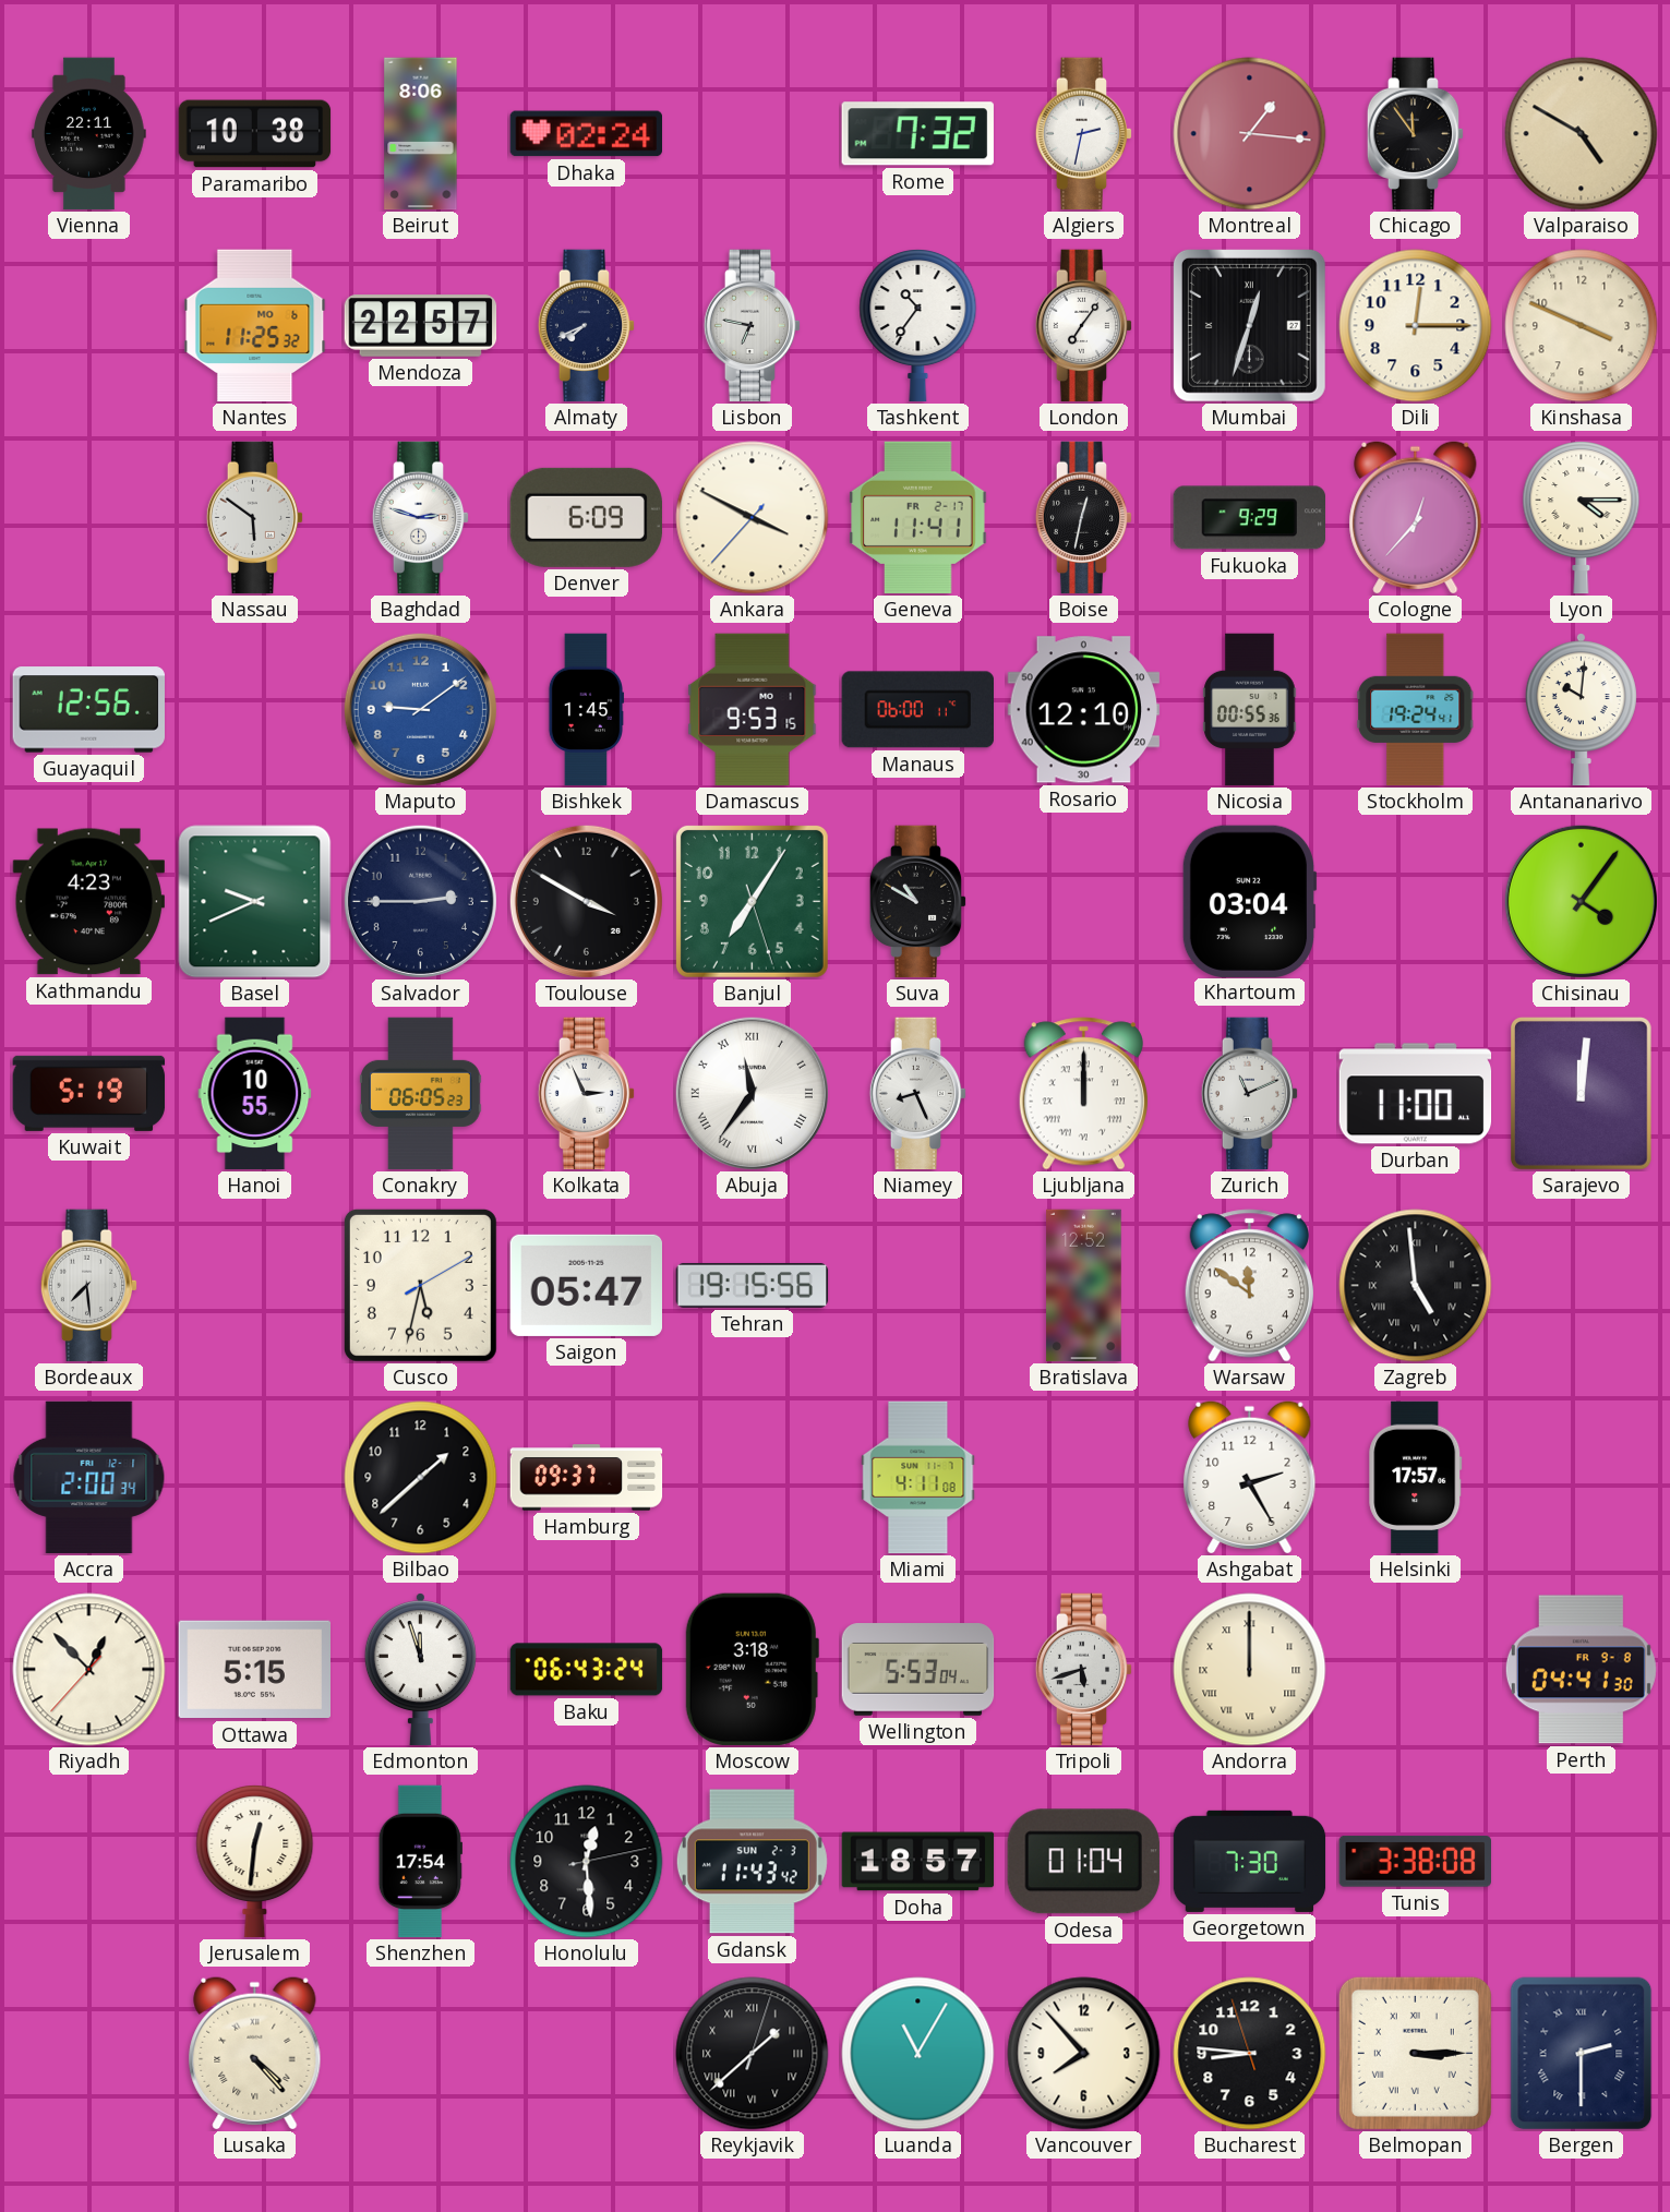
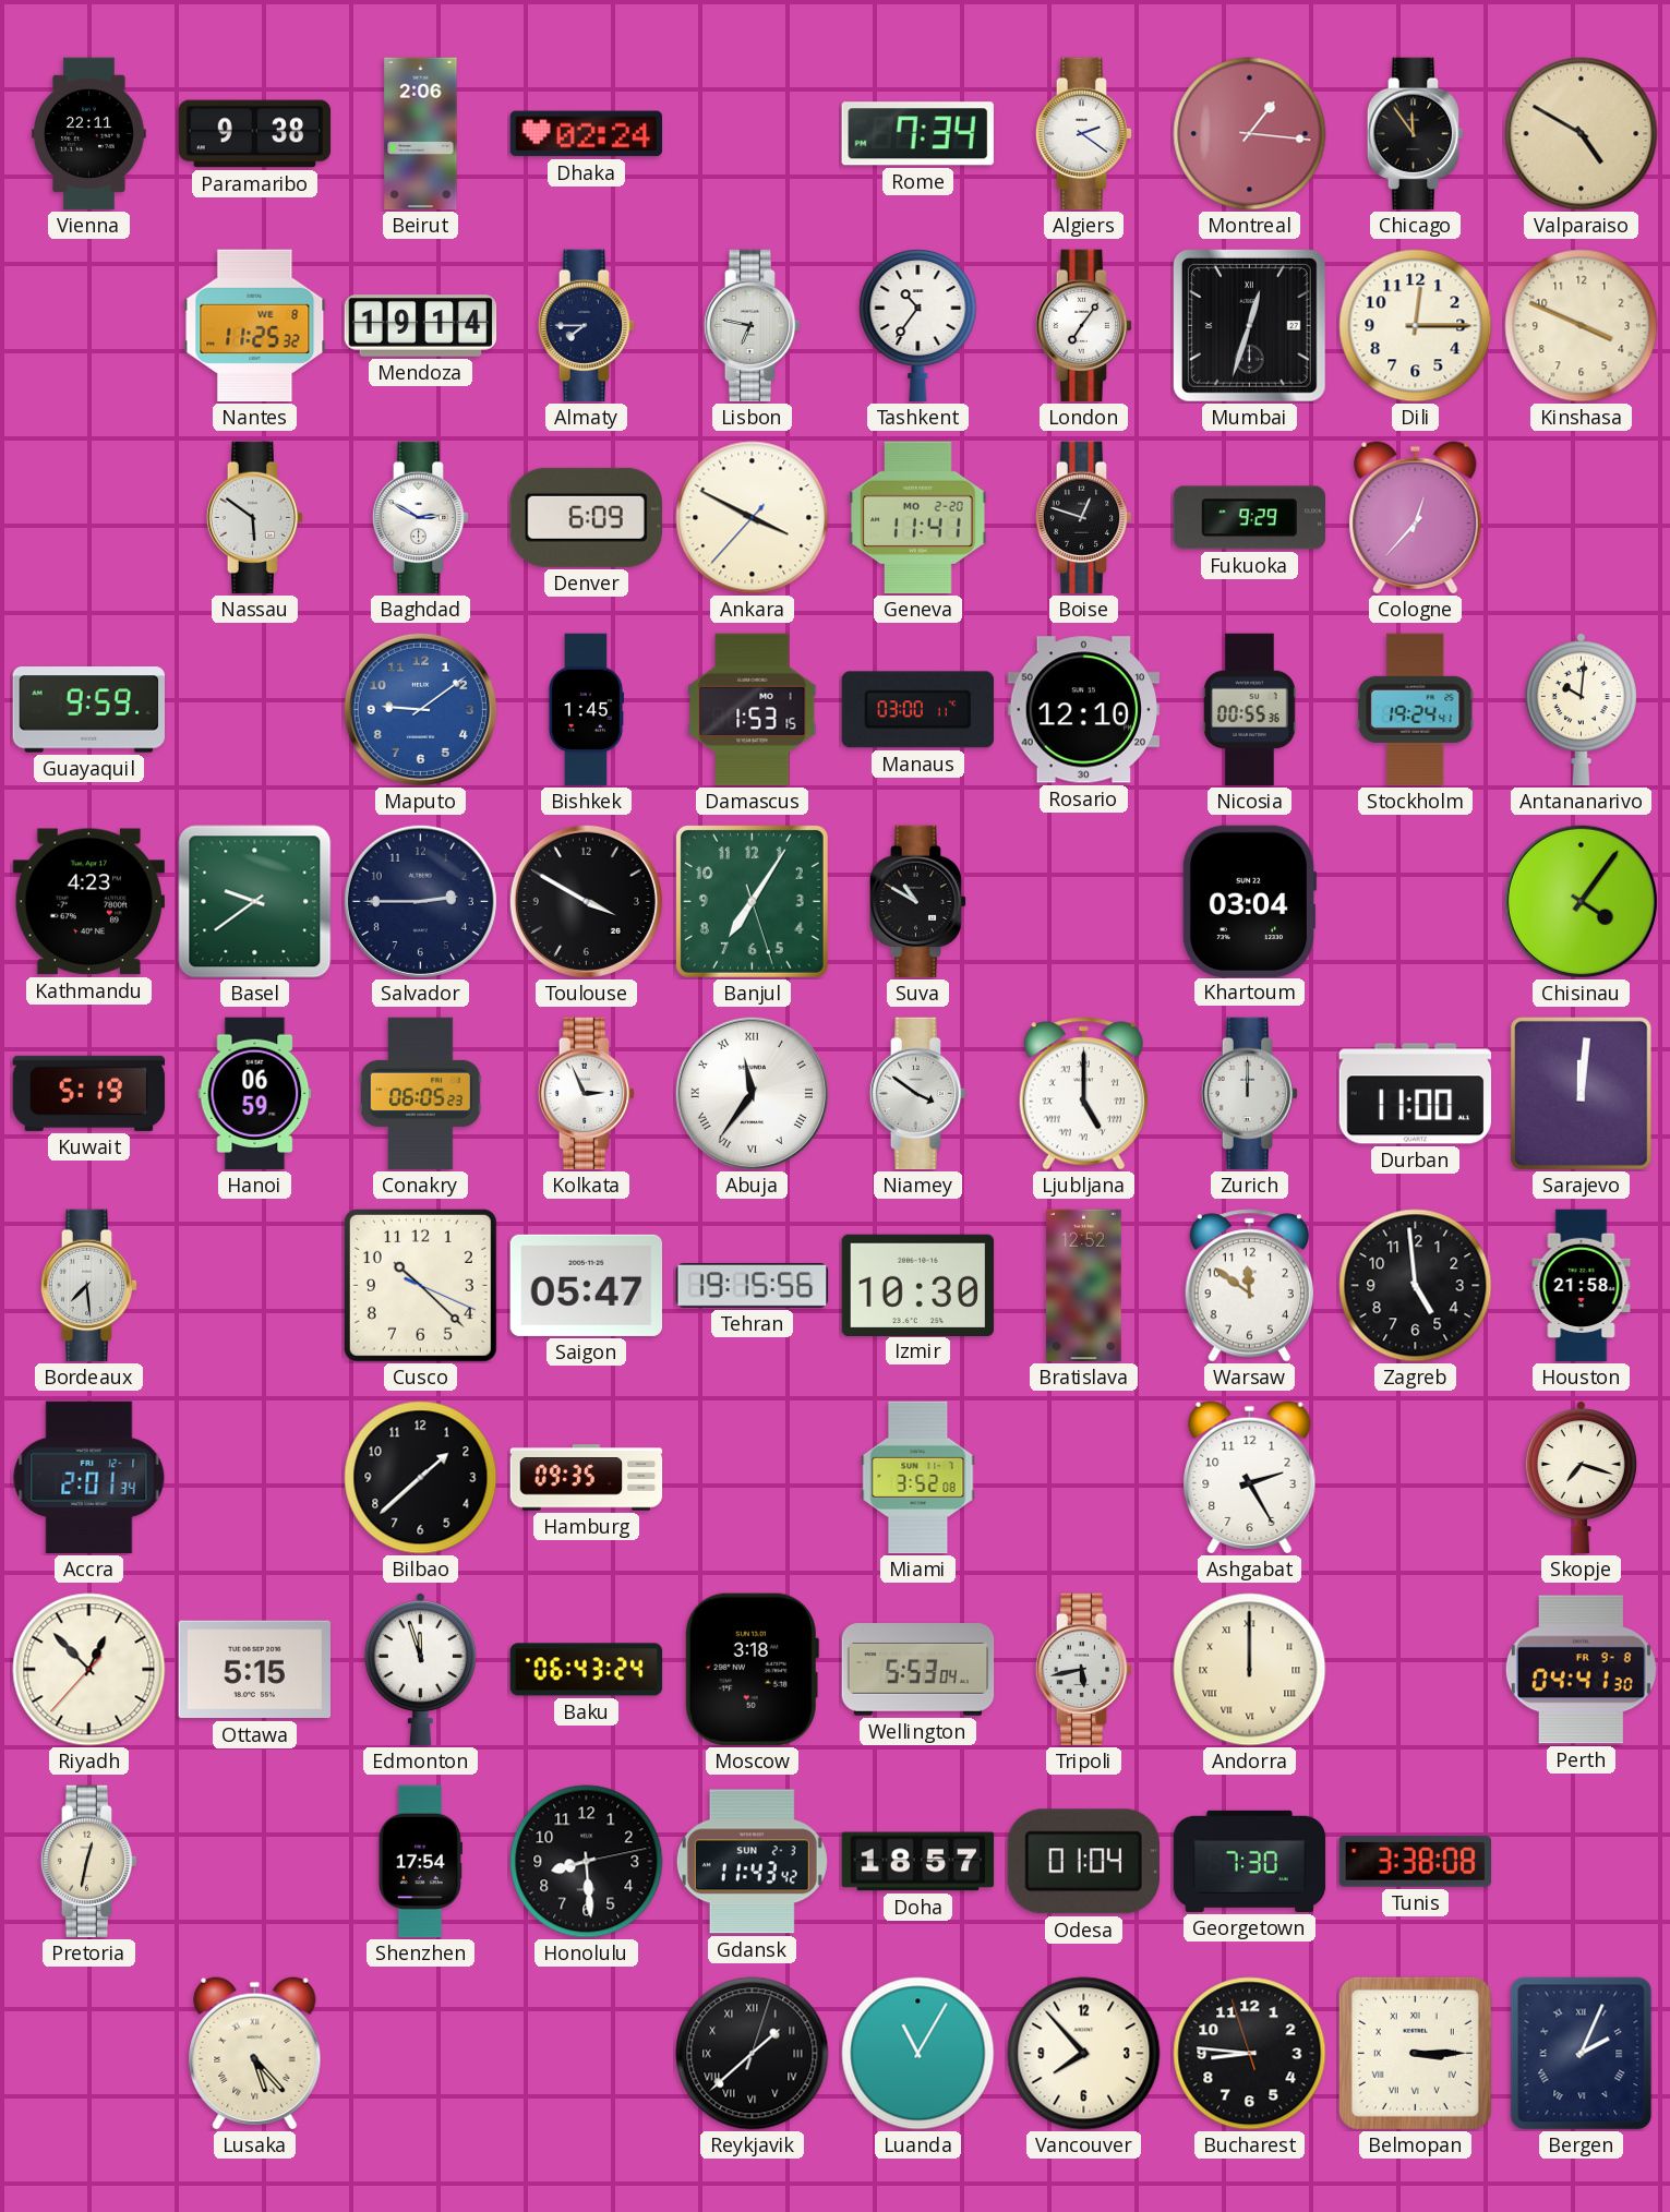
Paramaribo: 10:38 -> 9:38 (255, 134)
Beirut: 8:06 -> 2:06 (421, 134)
Rome: 7:32 -> 7:34 (917, 134)
Algiers: 2:32 -> 2:21 (1084, 134)
Nantes date: MO 6 -> WE 8 (255, 326)
Mendoza: 22:57 -> 19:14 (421, 326)
Almaty: 7:41 -> 7:45 (587, 326)
Baghdad: 2:48 -> 2:50 (421, 518)
Geneva date: FR 2-17 -> MO 2-20 (918, 518)
Boise: 12:32 -> 12:48 (1084, 518)
Lyon: 4:15 -> none (1582, 518)
Guayaquil: 12:56 -> 9:59 (88, 710)
Damascus: 9:53 -> 1:53 (753, 710)
Manaus: 06:00 -> 03:00 (917, 710)
Basel: 9:41 -> 9:39 (255, 902)
Hanoi: 10:55 -> 06:59 (255, 1094)
Niamey: 8:26 -> 3:51 (918, 1094)
Ljubljana: 12:00 -> 5:00 (1083, 1094)
Zurich: 11:11 -> 12:00 (1250, 1094)
Cusco: 5:32 -> 10:22 (420, 1285)
Izmir: none -> 10:30 (918, 1285)
Zagreb numerals: Roman -> Arabic (1416, 1286)
Houston: none -> 21:58 (1582, 1286)
Accra: 2:00 -> 2:01 (89, 1478)
Hamburg: 09:37 -> 09:35 (587, 1478)
Miami: 4:11 -> 3:52 (918, 1478)
Helsinki: 17:57 -> none (1416, 1478)
Skopje: none -> 7:18 (1581, 1478)
Tripoli: 5:42 -> 5:43 (1084, 1670)
Pretoria: none -> 12:32 (89, 1862)
Jerusalem: 12:31 -> none (255, 1862)
Honolulu: 12:29 -> 8:29 (587, 1862)
Lusaka: 4:23 -> 5:23 (255, 2053)
Bergen: 2:30 -> 2:04 (1582, 2054)
